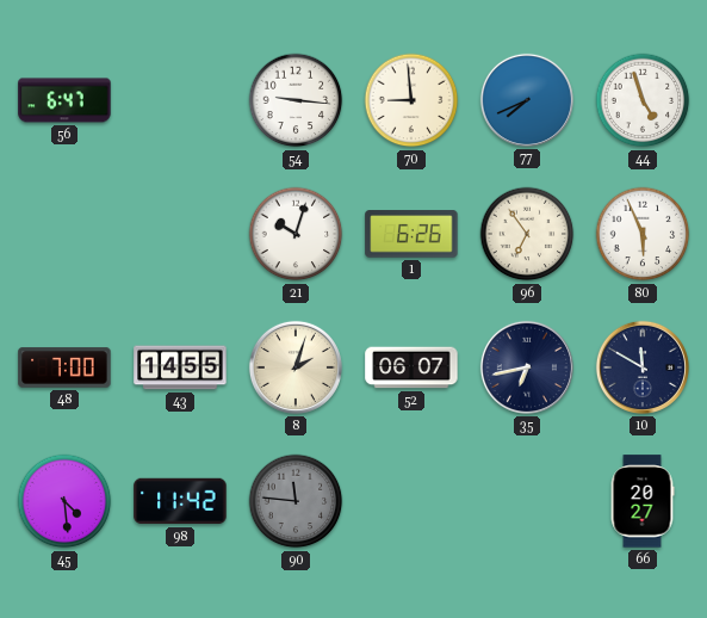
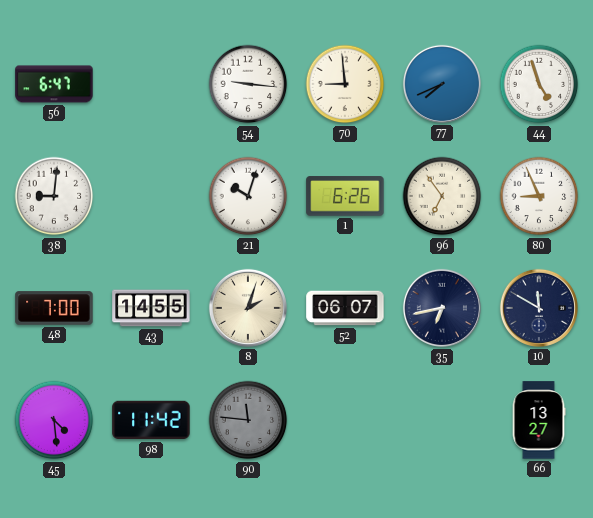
38: none -> 9:01 (54, 196)
80: 5:56 -> 8:56 (539, 196)
66: 20:27 -> 13:27 (539, 420)
